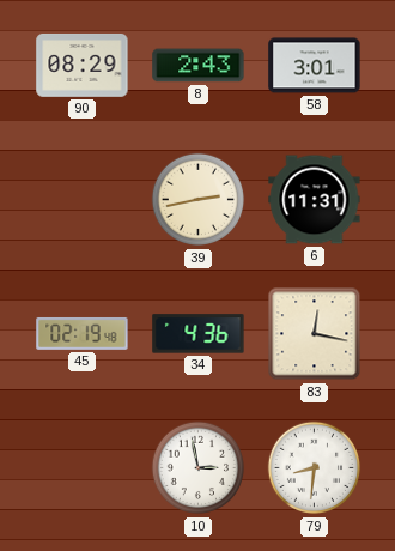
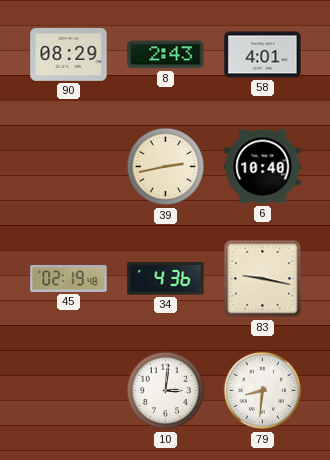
58: 3:01 -> 4:01 (263, 55)
6: 11:31 -> 10:40 (263, 167)
83: 12:17 -> 9:17 (263, 279)
10: 2:58 -> 3:01 (166, 391)
